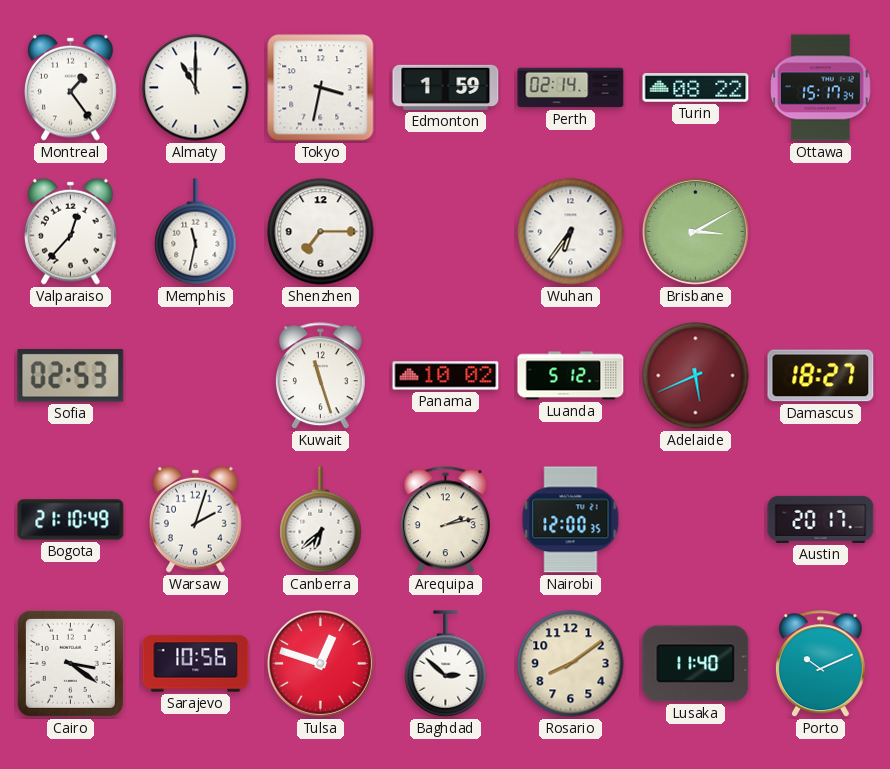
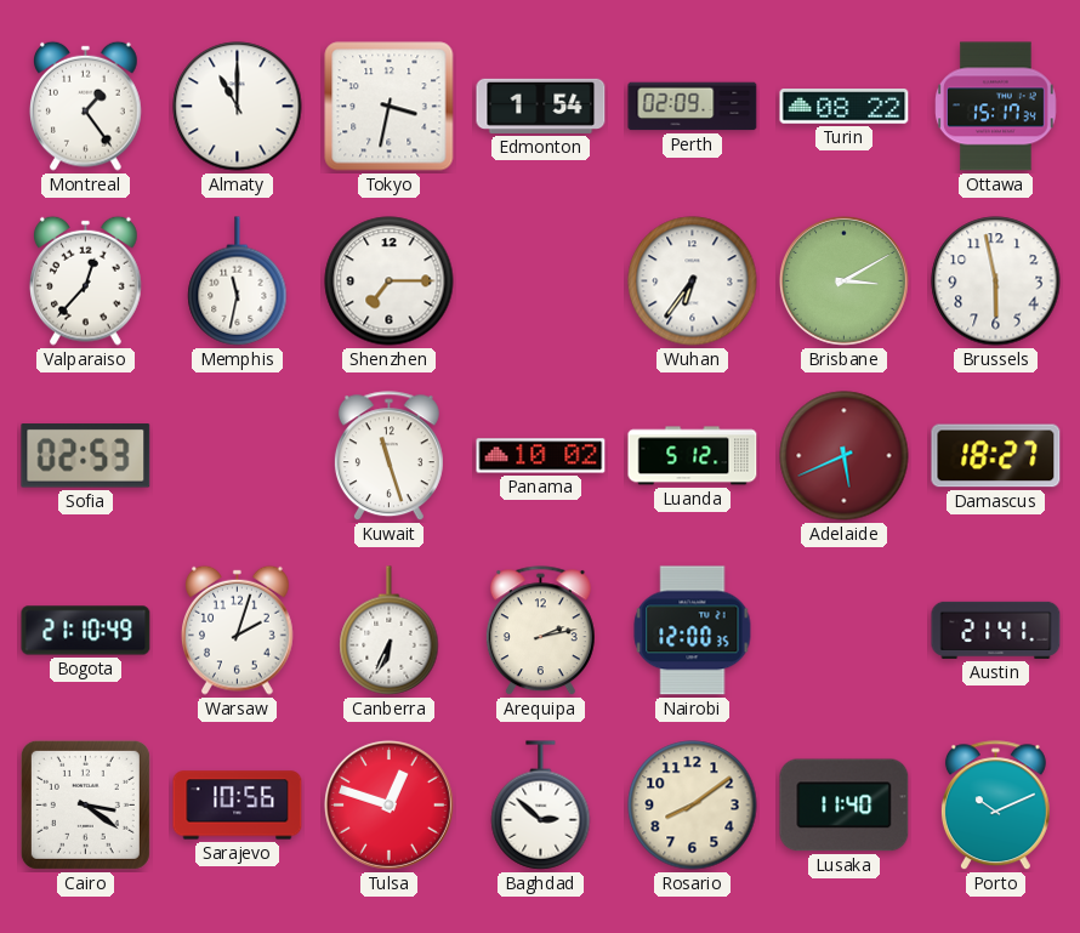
Edmonton: 1:59 -> 1:54 (541, 106)
Perth: 02:14 -> 02:09 (693, 107)
Brussels: none -> 5:58 (996, 281)
Canberra: 6:38 -> 6:34 (390, 631)
Austin: 20:17 -> 21:41 (996, 630)
